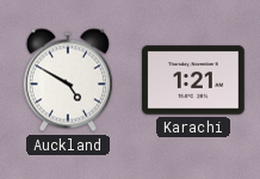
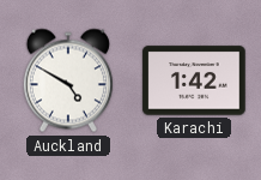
Karachi: 1:21 -> 1:42 (194, 80)
